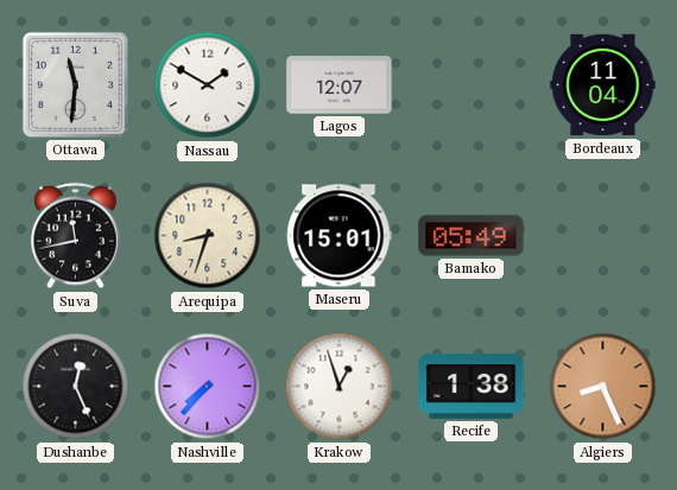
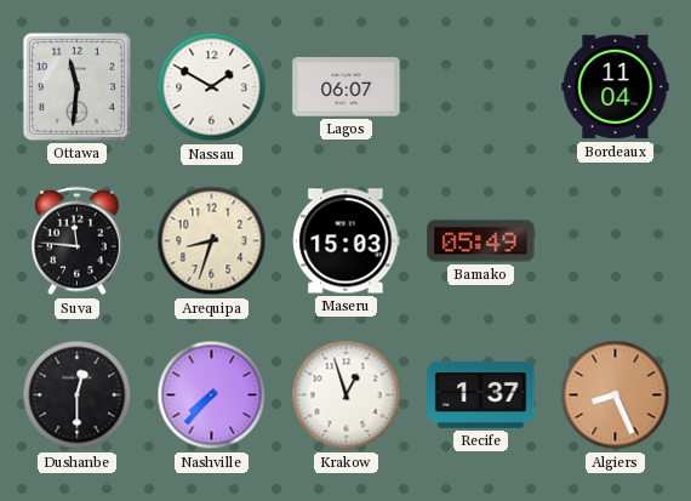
Lagos: 12:07 -> 06:07 (347, 87)
Suva: 11:43 -> 11:46 (78, 241)
Maseru: 15:01 -> 15:03 (347, 241)
Dushanbe: 12:26 -> 12:30 (78, 395)
Recife: 1:38 -> 1:37 (481, 394)
